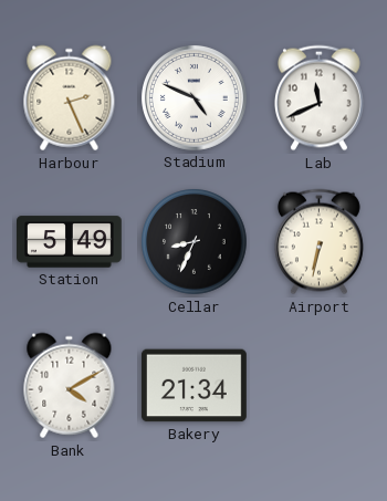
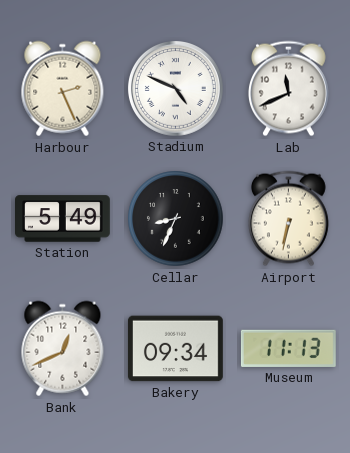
Bank: 4:10 -> 12:41 (63, 349)
Bakery: 21:34 -> 09:34 (176, 349)
Museum: none -> 11:13 (288, 348)
